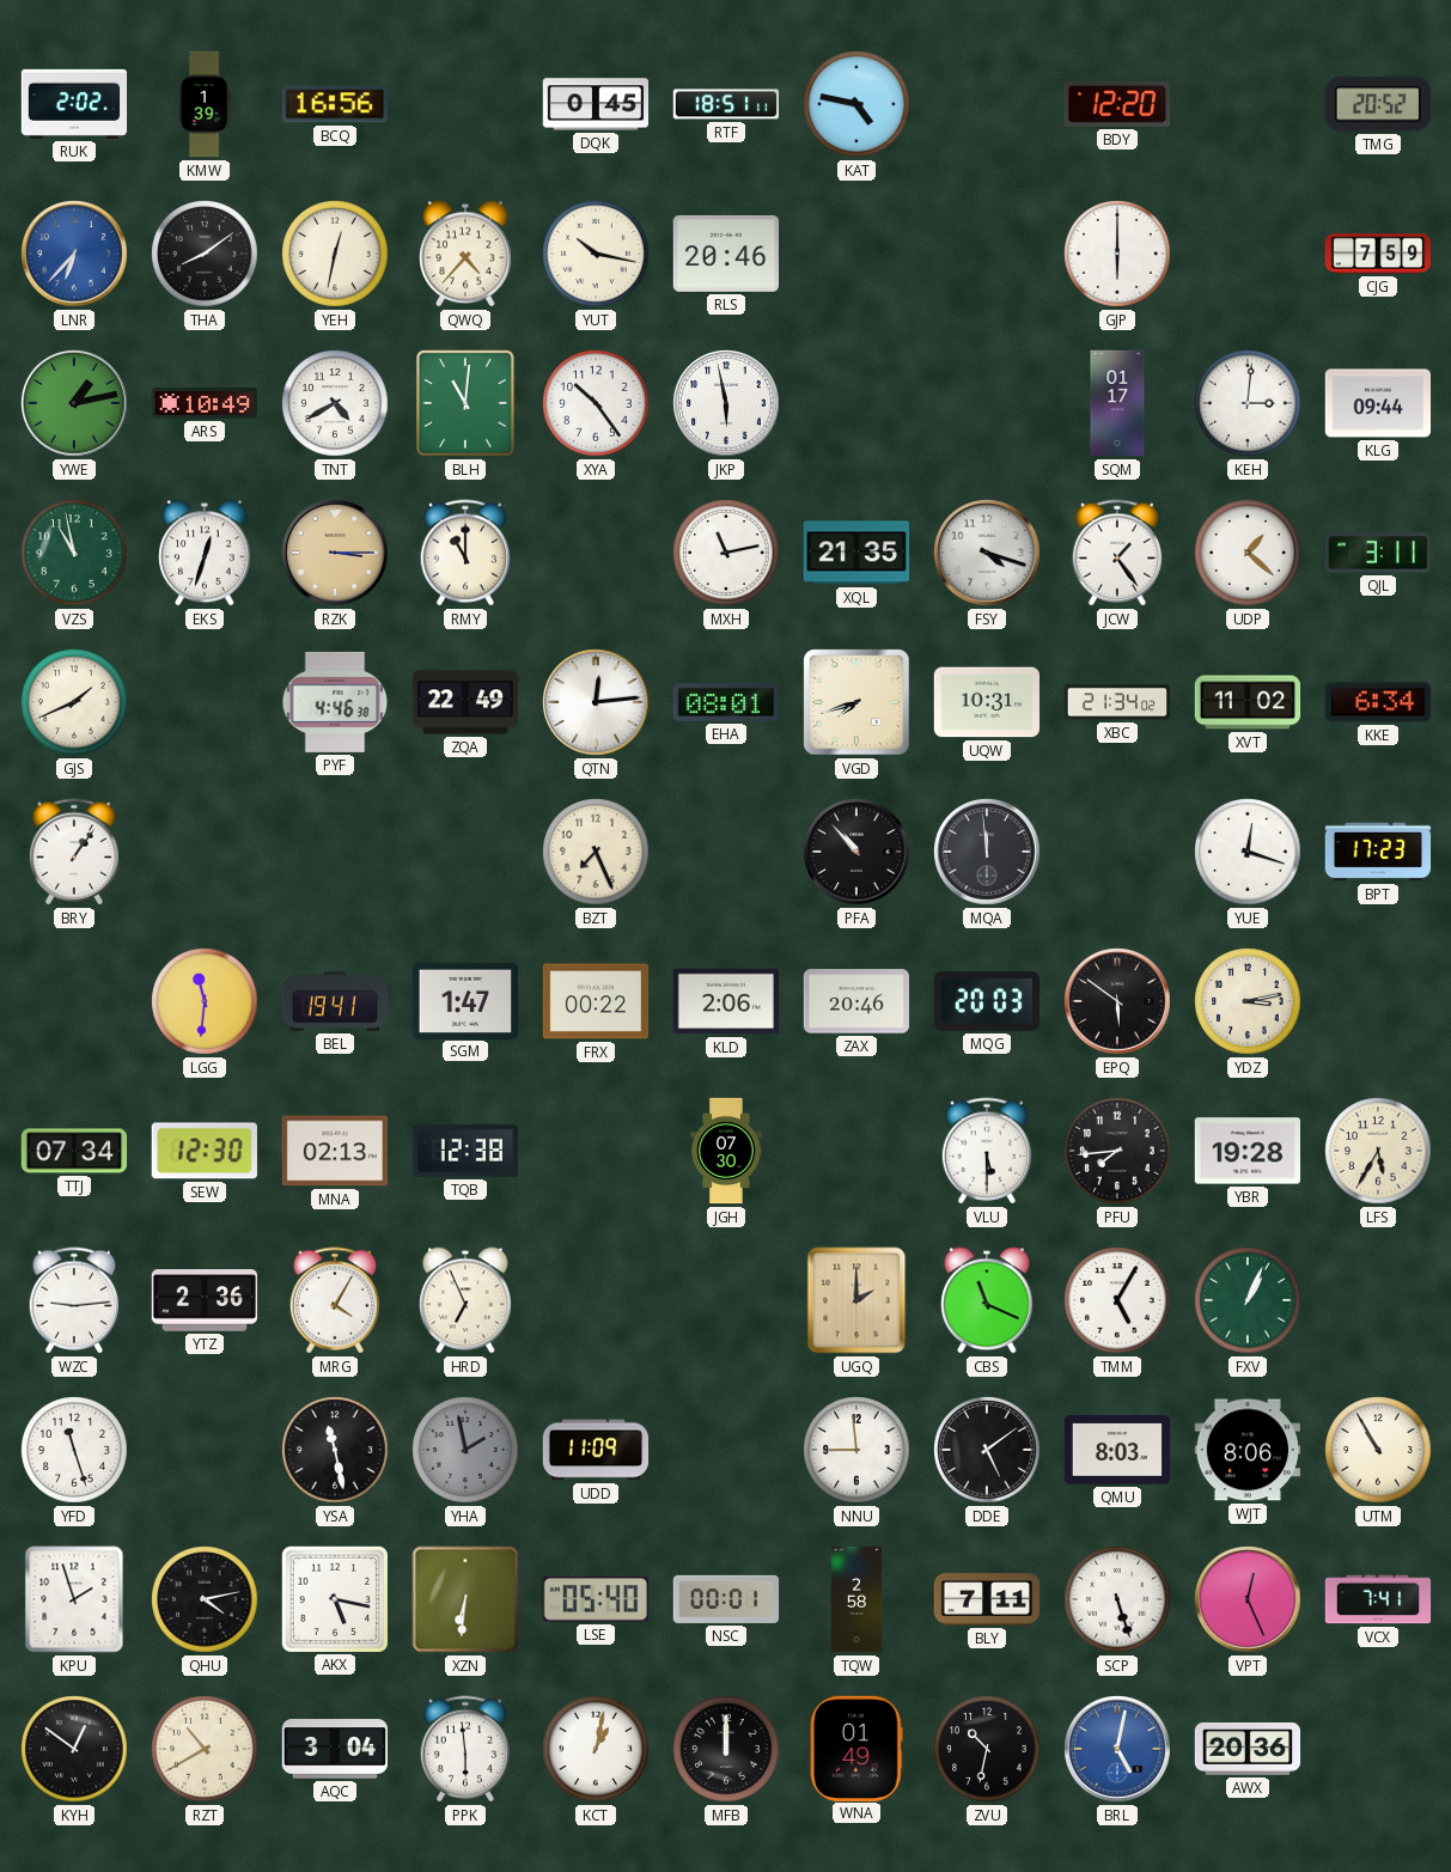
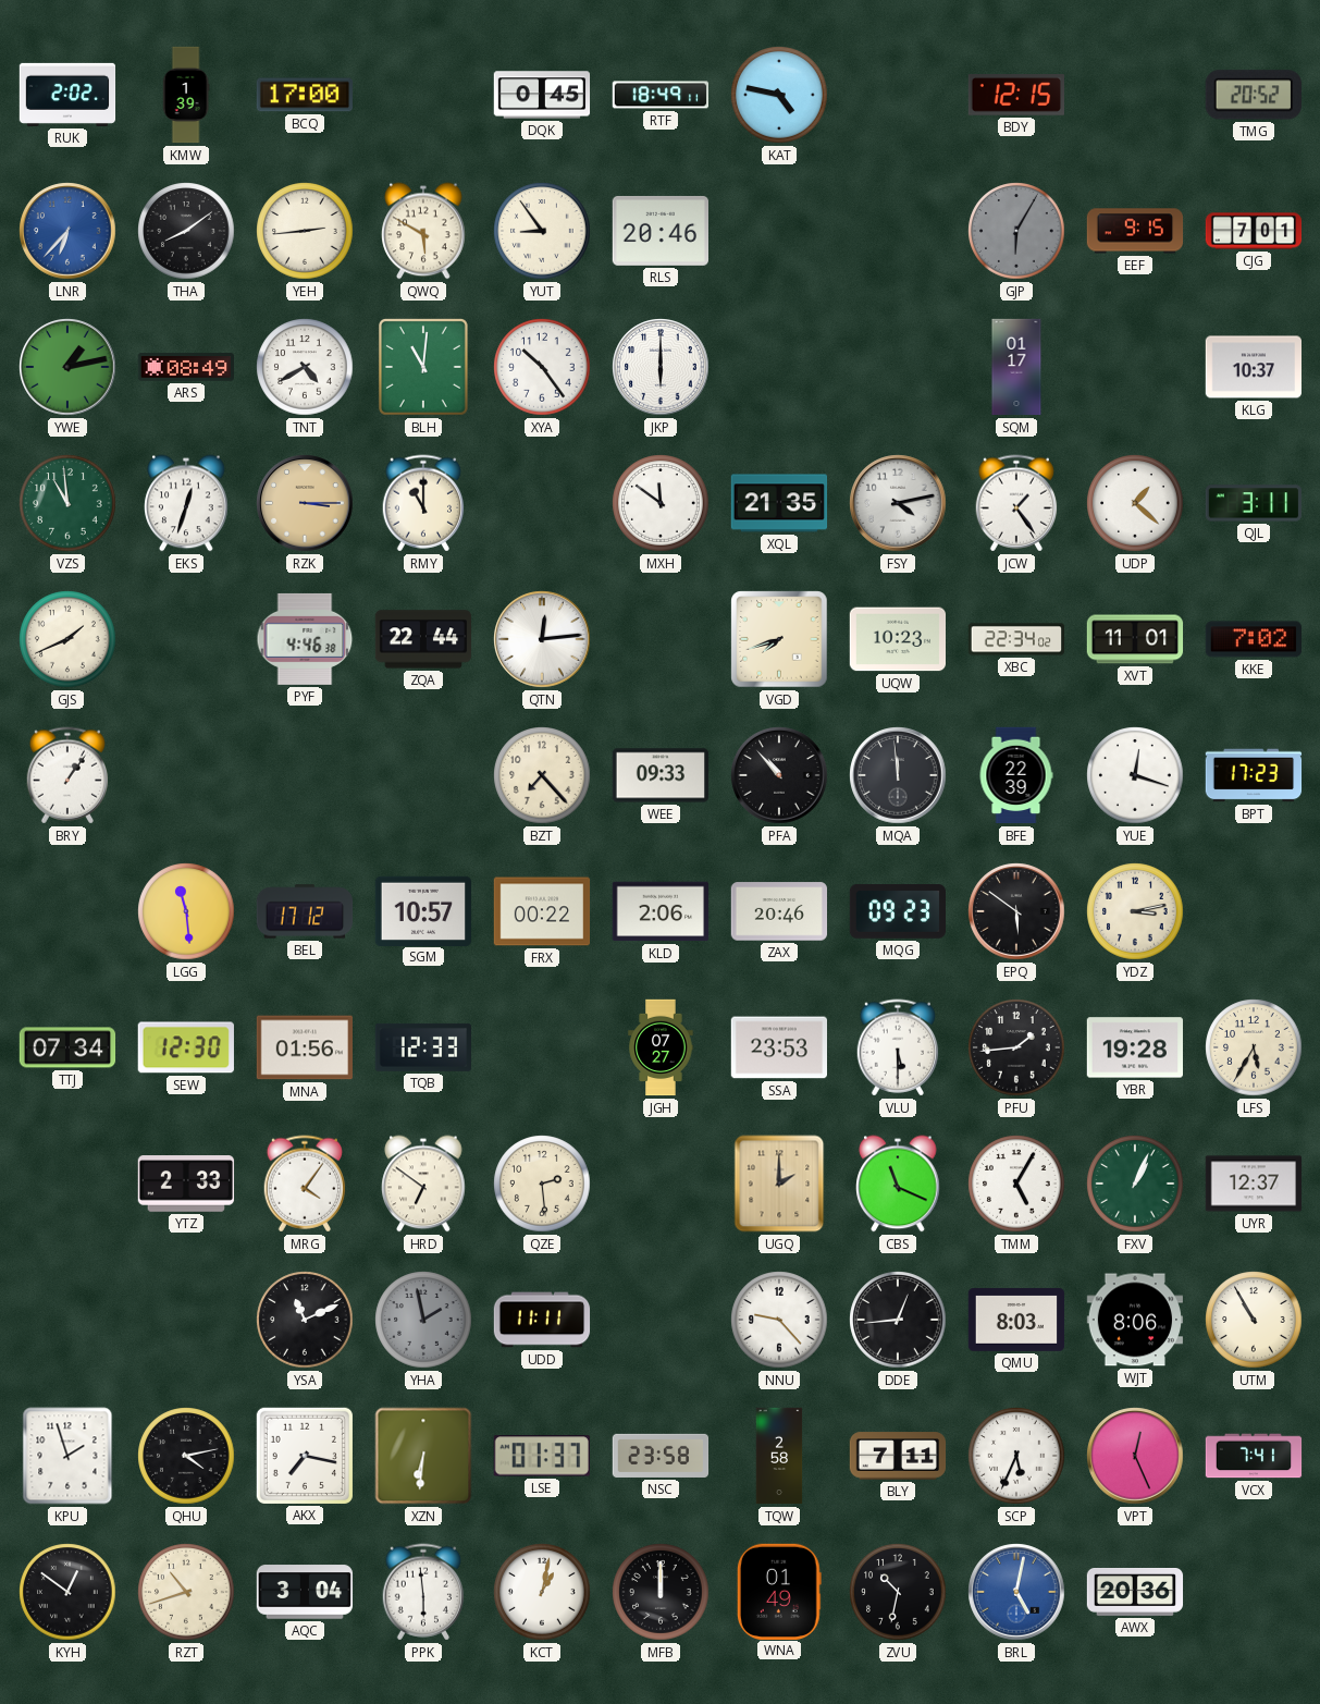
BCQ: 16:56 -> 17:00 (304, 95)
RTF: 18:51 -> 18:49 (661, 95)
BDY: 12:20 -> 12:15 (1015, 96)
YEH: 12:32 -> 2:44 (305, 231)
QWQ: 4:37 -> 5:50 (423, 231)
YUT: 10:17 -> 8:54 (542, 231)
GJP: 6:00 -> 6:05 (1016, 231)
GJP dial: white -> grey (1016, 231)
EEF: none -> 9:15 (1135, 231)
CJG: 7:59 -> 7:01 (1254, 231)
ARS: 10:49 -> 08:49 (185, 367)
JKP: 5:58 -> 6:00 (661, 367)
KEH: 3:01 -> none (1248, 403)
KLG: 09:44 -> 10:37 (1253, 367)
VZS: 10:58 -> 10:59 (67, 503)
MXH: 11:13 -> 11:51 (661, 503)
FSY: 4:18 -> 4:13 (898, 503)
ZQA: 22:49 -> 22:44 (423, 639)
EHA: 08:01 -> none (725, 702)
UQW: 10:31 -> 10:23 (897, 639)
XBC: 21:34 -> 22:34 (1016, 639)
XVT: 11:02 -> 11:01 (1135, 639)
KKE: 6:34 -> 7:02 (1253, 639)
BZT: 7:26 -> 7:23 (542, 775)
WEE: none -> 09:33 (661, 775)
BFE: none -> 22:39 (1016, 775)
LGG: 11:31 -> 11:29 (186, 911)
BEL: 19:41 -> 17:12 (305, 911)
SGM: 1:47 -> 10:57 (423, 910)
MQG: 20:03 -> 09:23 (897, 912)
MNA: 02:13 -> 01:56 (304, 1047)
TQB: 12:38 -> 12:33 (422, 1047)
JGH: 07:30 -> 07:27 (661, 1047)
SSA: none -> 23:53 (778, 1047)
PFU: 7:44 -> 1:44 (1016, 1047)
WZC: 9:14 -> none (74, 1300)
YTZ: 2:36 -> 2:33 (186, 1184)
MRG: 4:05 -> 4:06 (305, 1184)
HRD: 6:56 -> 6:51 (423, 1184)
QZE: none -> 2:29 (542, 1184)
UYR: none -> 12:37 (1254, 1184)
YFD: 11:27 -> none (74, 1450)
YSA: 11:28 -> 11:11 (305, 1320)
UDD: 11:09 -> 11:11 (542, 1320)
NNU: 8:59 -> 9:23 (779, 1320)
DDE: 5:09 -> 12:44 (898, 1320)
AKX: 5:17 -> 7:17 (304, 1455)
LSE: 05:40 -> 01:37 (542, 1456)
NSC: 00:01 -> 23:58 (661, 1456)
SCP: 5:27 -> 5:34 (1016, 1456)
RZT: 10:40 -> 10:42 (186, 1592)
